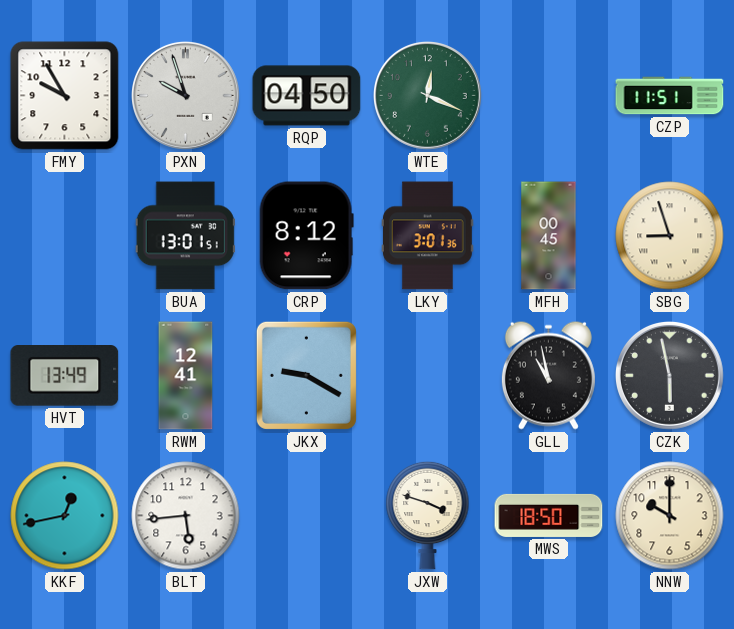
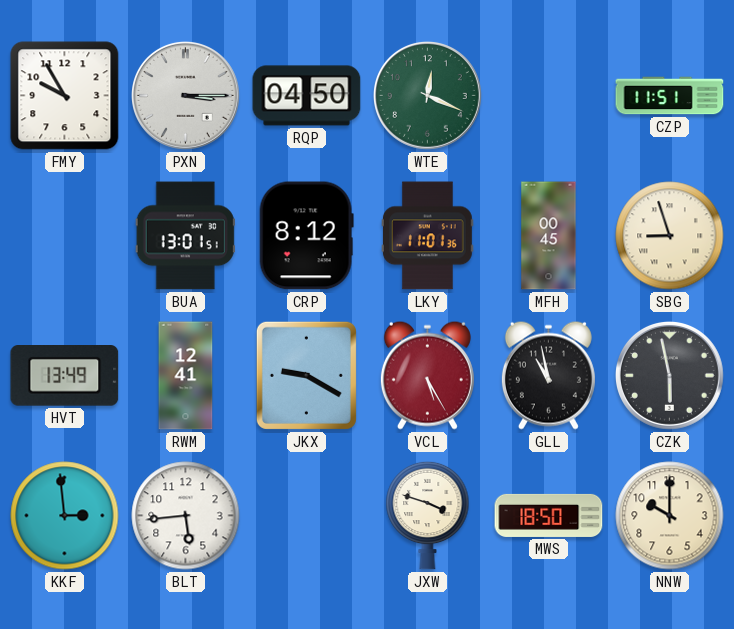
PXN: 9:57 -> 3:15 (185, 96)
LKY: 3:01 -> 11:01 (428, 236)
VCL: none -> 5:25 (427, 375)
KKF: 12:43 -> 2:59 (65, 516)
